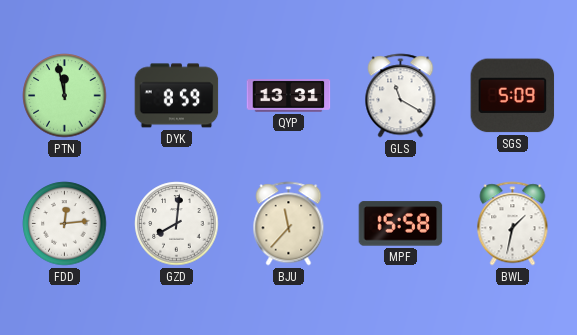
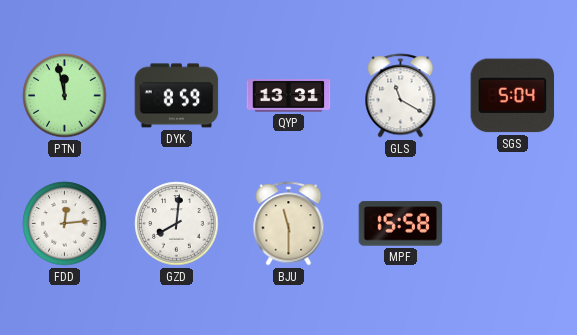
SGS: 5:09 -> 5:04 (513, 96)
BJU: 11:37 -> 11:30 (289, 224)
BWL: 1:32 -> none (513, 224)
